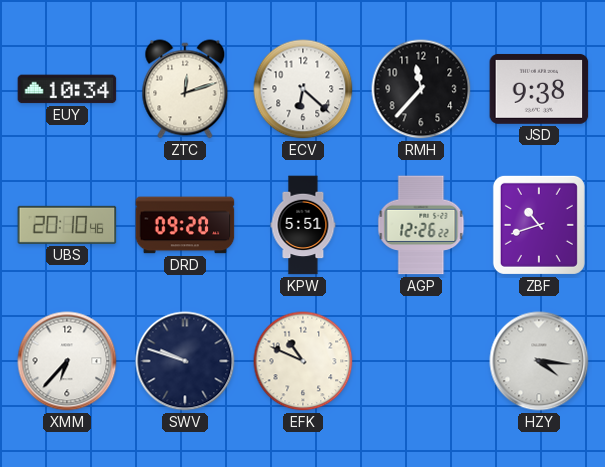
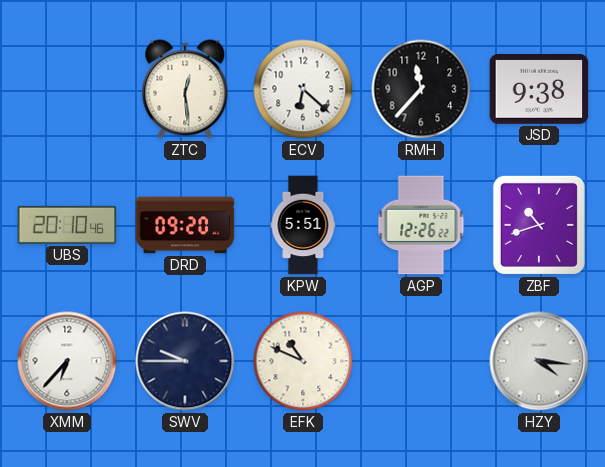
EUY: 10:34 -> none (67, 89)
ZTC: 12:12 -> 12:29 (185, 89)
SWV: 9:48 -> 9:45 (185, 361)
